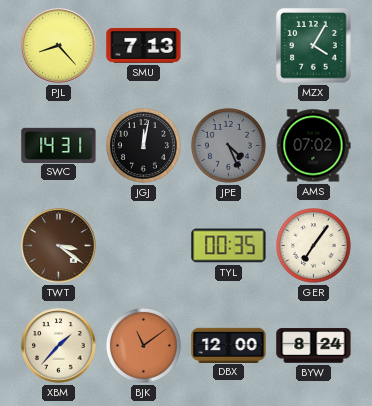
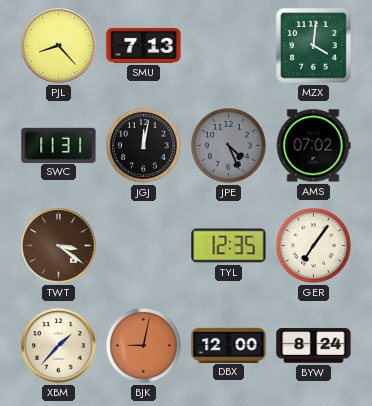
MZX: 4:05 -> 4:01 (314, 46)
SWC: 14:31 -> 11:31 (59, 145)
TYL: 00:35 -> 12:35 (229, 246)
BJK: 11:09 -> 9:02 (143, 345)
